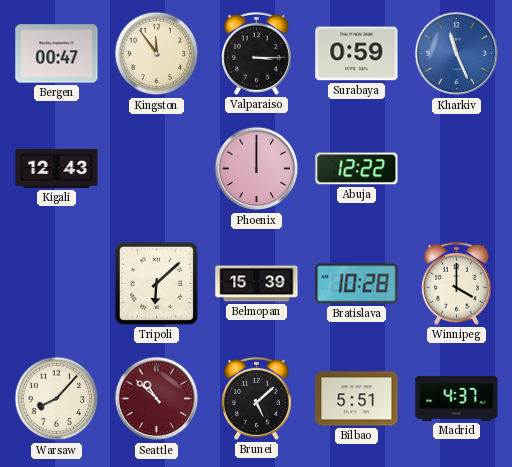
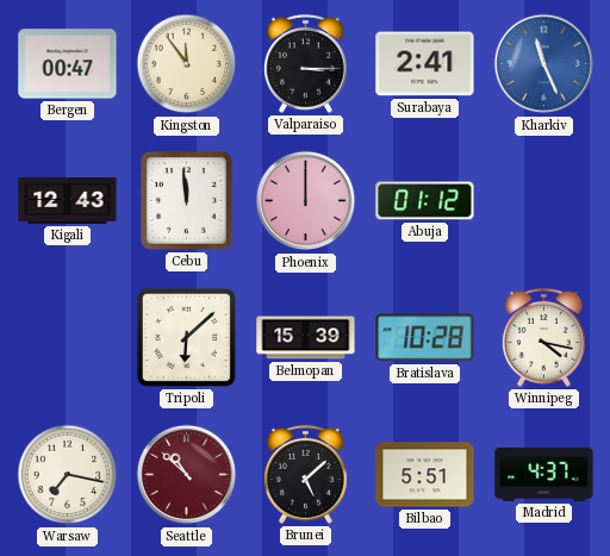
Surabaya: 0:59 -> 2:41 (425, 64)
Cebu: none -> 11:59 (186, 201)
Abuja: 12:22 -> 01:12 (425, 201)
Winnipeg: 4:00 -> 4:17 (543, 337)
Warsaw: 8:07 -> 7:17 (68, 475)
